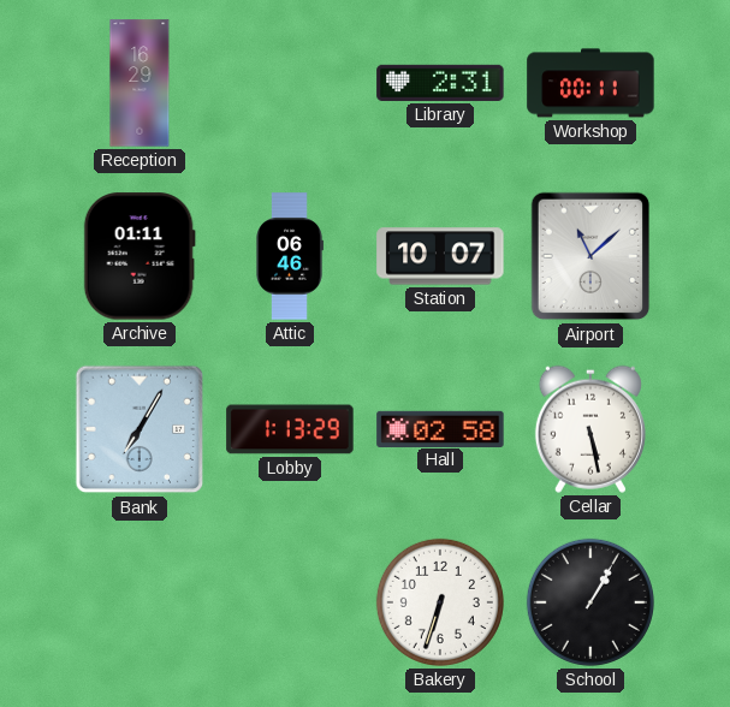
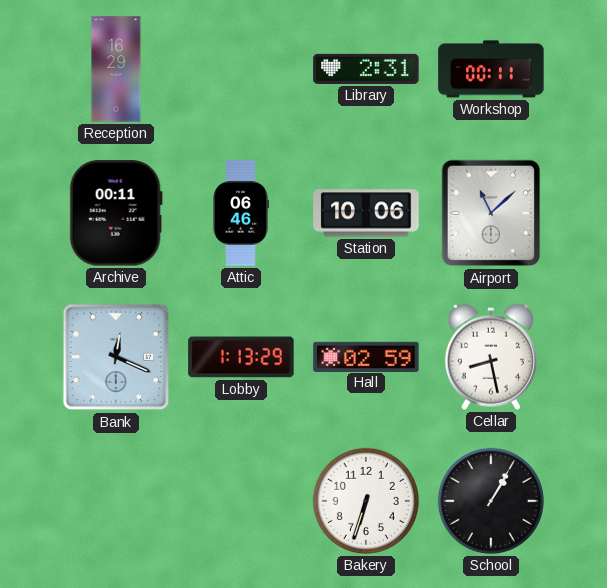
Archive: 01:11 -> 00:11 (116, 213)
Station: 10:07 -> 10:06 (366, 213)
Bank: 7:05 -> 12:19 (116, 357)
Hall: 02:58 -> 02:59 (366, 356)
Cellar: 5:28 -> 8:28 (491, 357)
